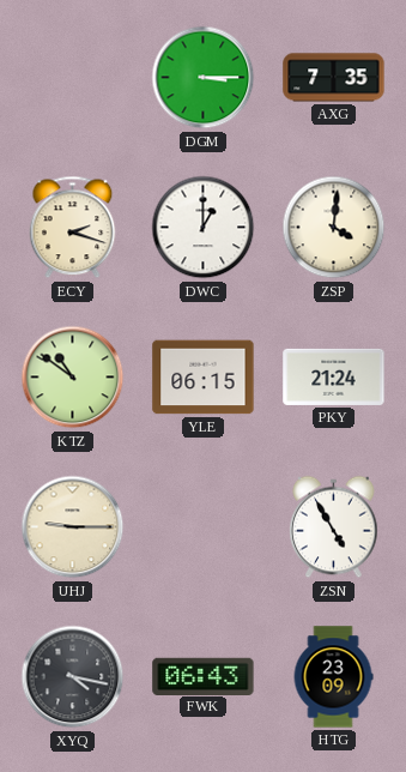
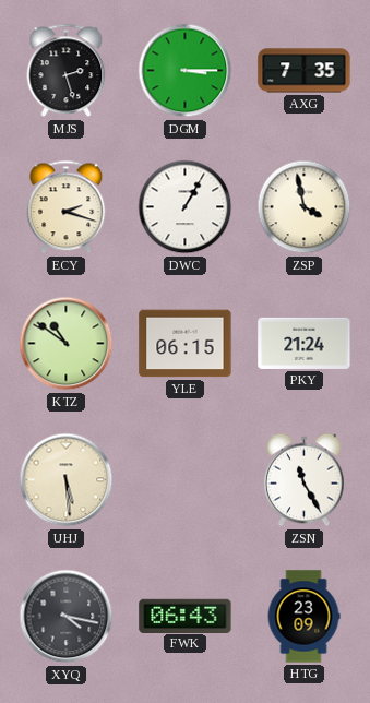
MJS: none -> 2:27 (67, 71)
DWC: 1:00 -> 1:05 (186, 207)
ZSP: 4:01 -> 3:58 (305, 207)
UHJ: 9:15 -> 5:29 (67, 480)
ZSN: 4:55 -> 11:25 (305, 480)
